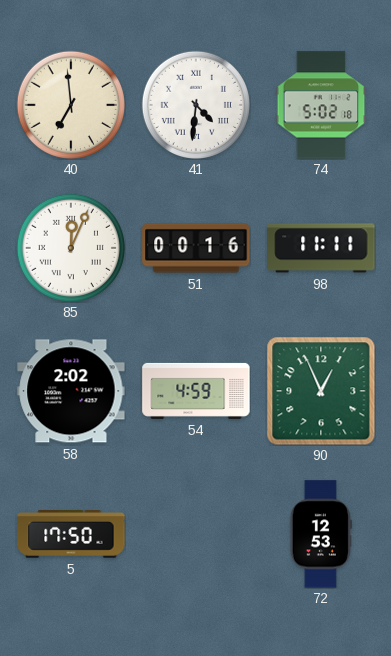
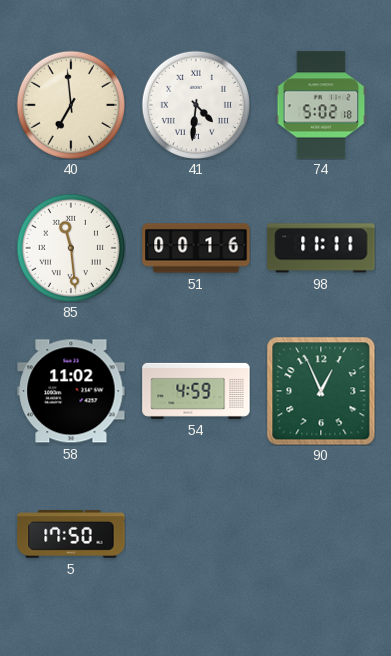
85: 12:04 -> 11:29 (71, 248)
58: 2:02 -> 11:02 (71, 391)
72: 12:53 -> none (321, 534)
